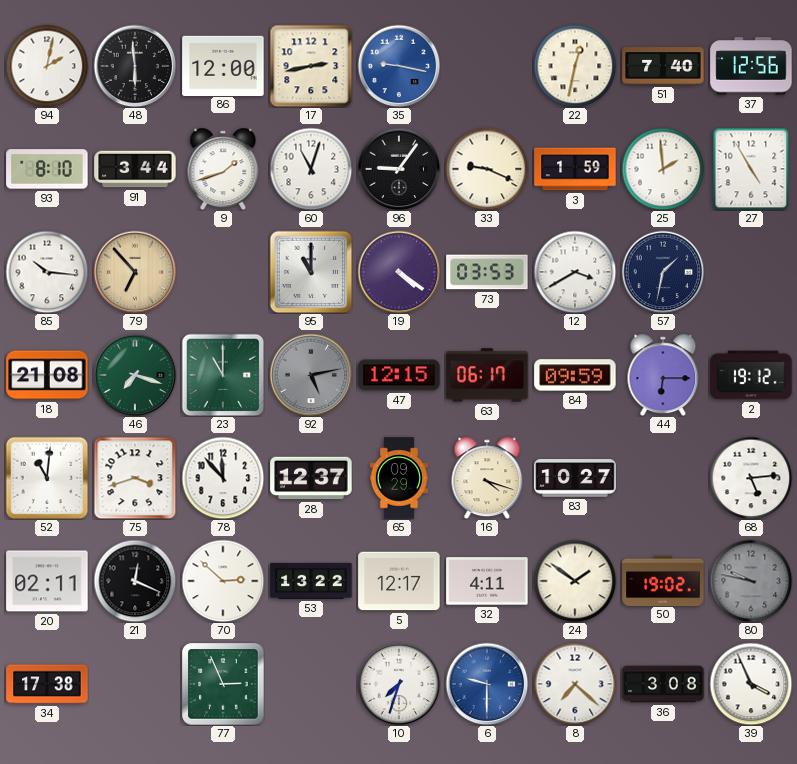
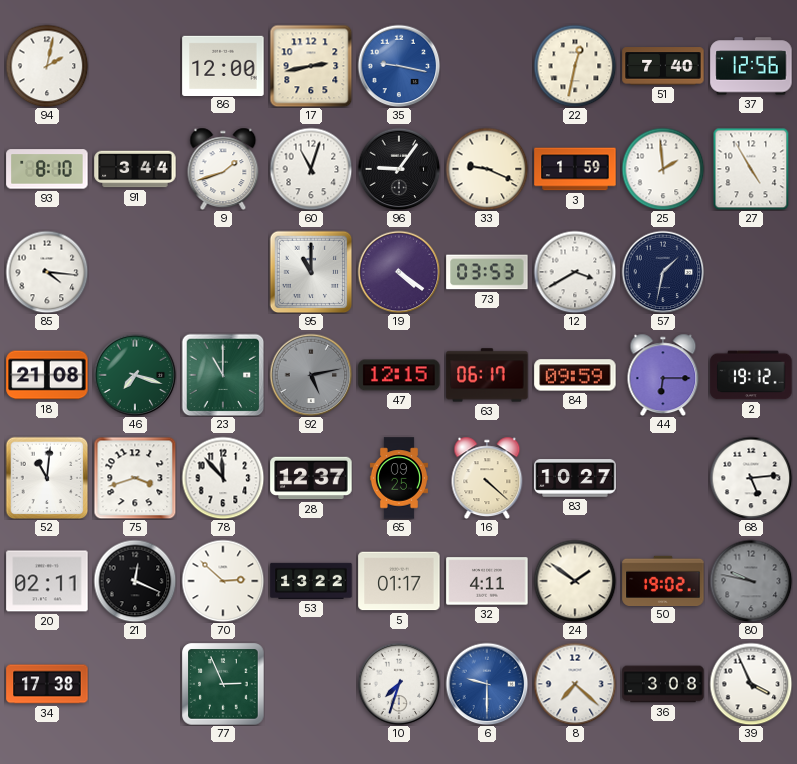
48: 5:59 -> none (135, 66)
85: 10:16 -> 4:16 (47, 272)
79: 6:53 -> none (135, 272)
65: 09:29 -> 09:25 (399, 478)
16: 4:18 -> 4:22 (487, 478)
5: 12:17 -> 01:17 (399, 581)
